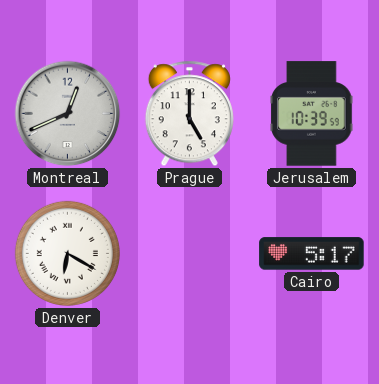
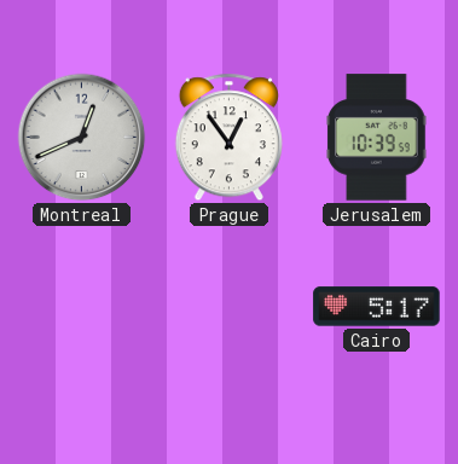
Prague: 5:00 -> 12:54 (228, 138)
Denver: 6:20 -> none (67, 253)
